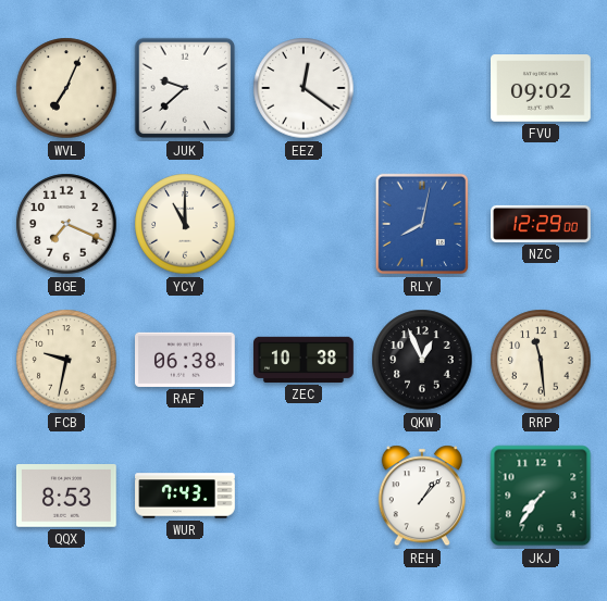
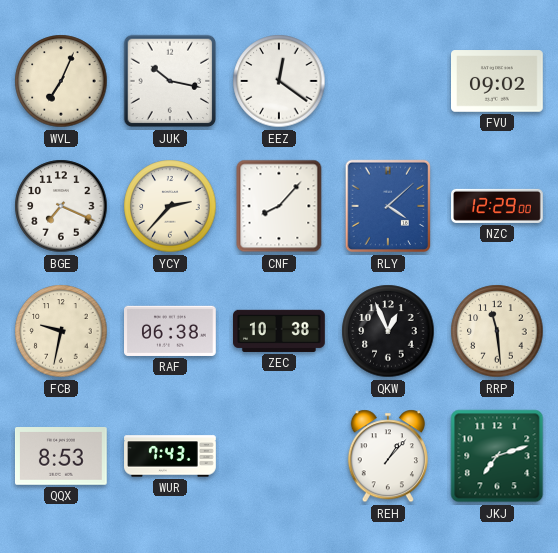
JUK: 9:38 -> 10:17 (170, 81)
YCY: 11:00 -> 2:37 (170, 206)
CNF: none -> 8:07 (279, 206)
RLY: 8:02 -> 4:08 (388, 206)
JKJ: 7:36 -> 7:12 (497, 456)
